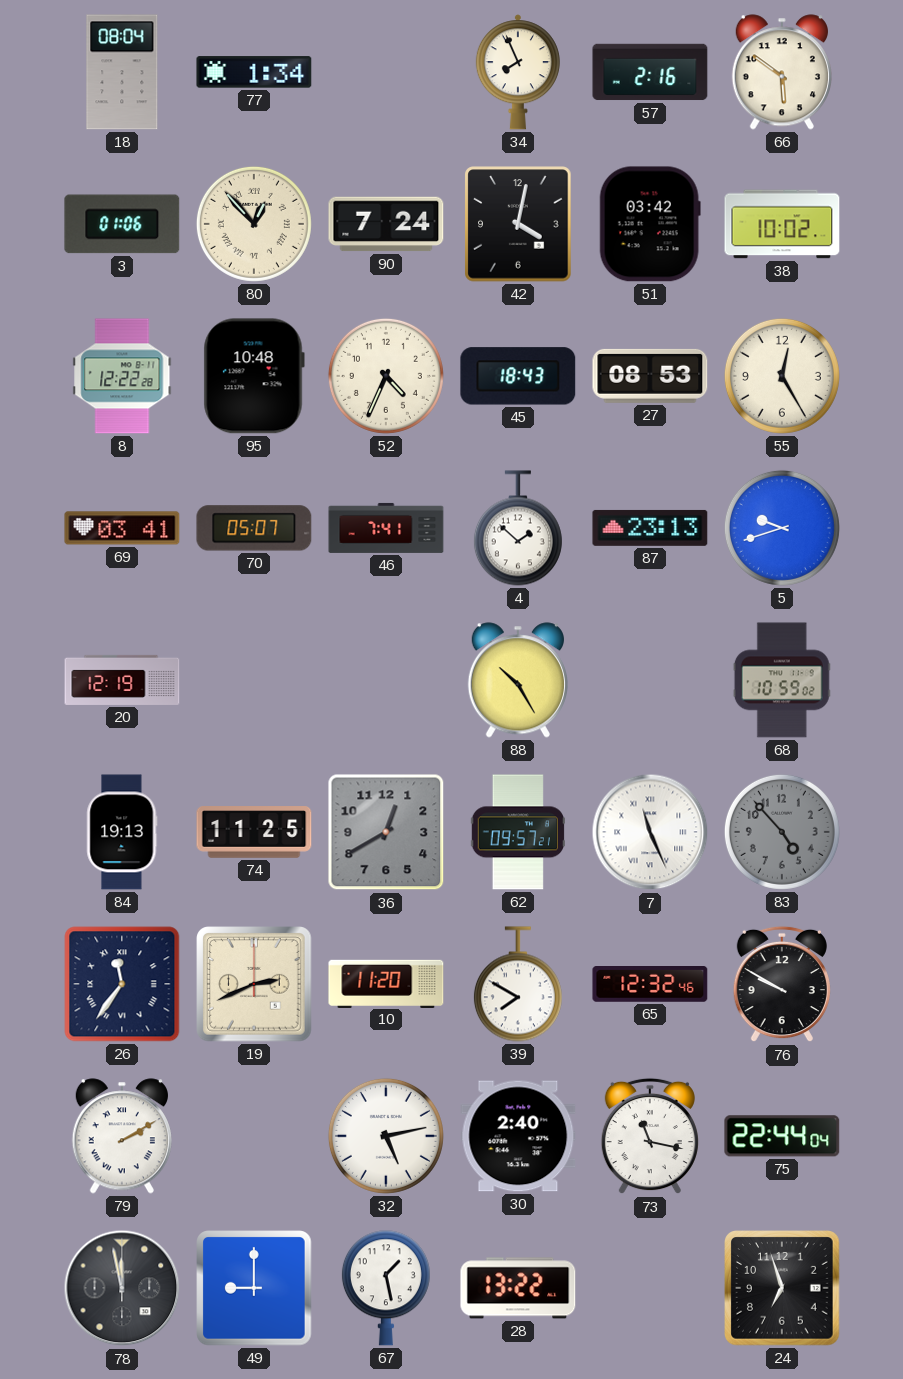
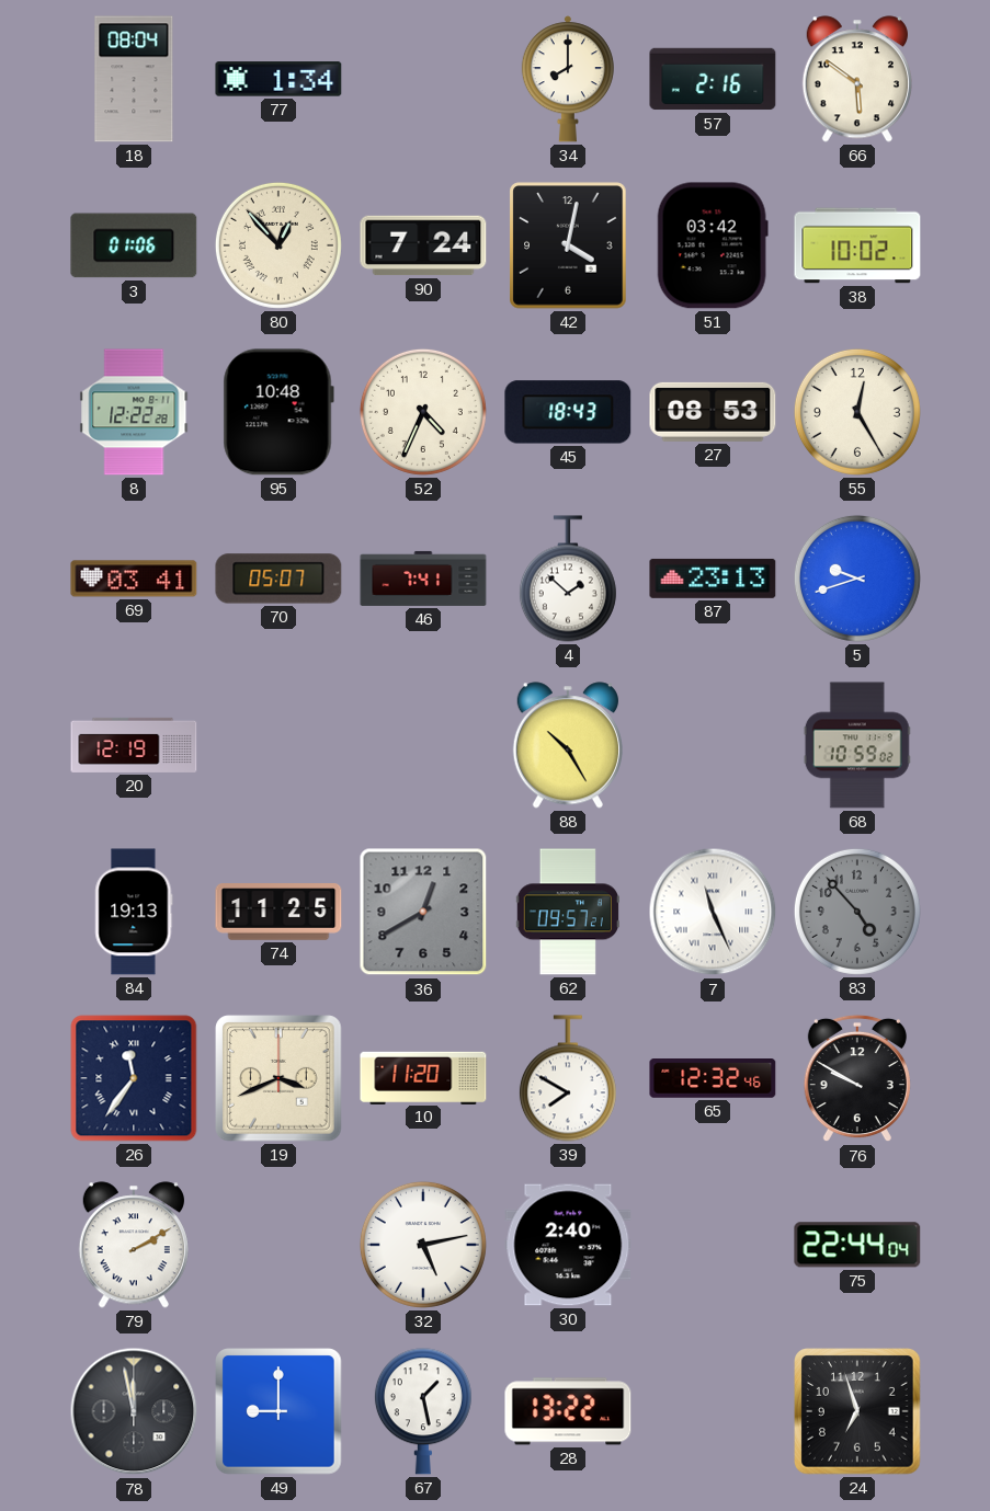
34: 7:56 -> 8:00 (568, 79)
19: 2:41 -> 3:41 (278, 1078)
73: 11:17 -> none (650, 1136)
